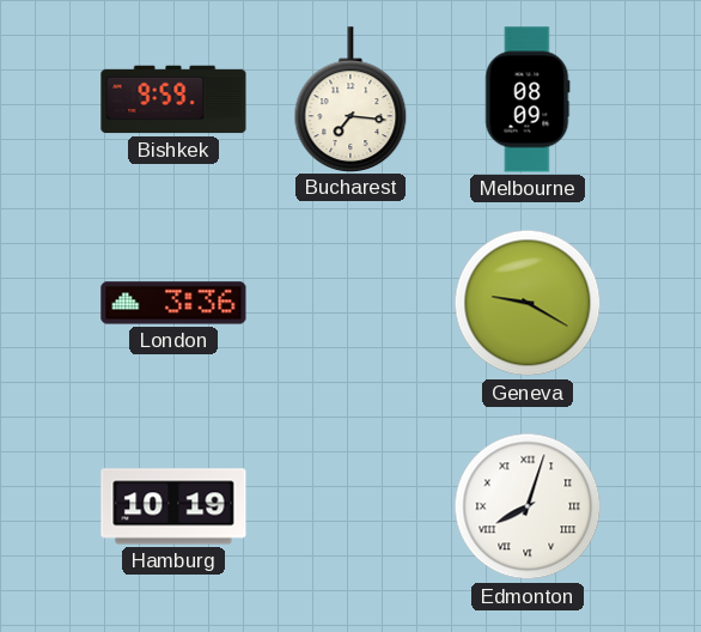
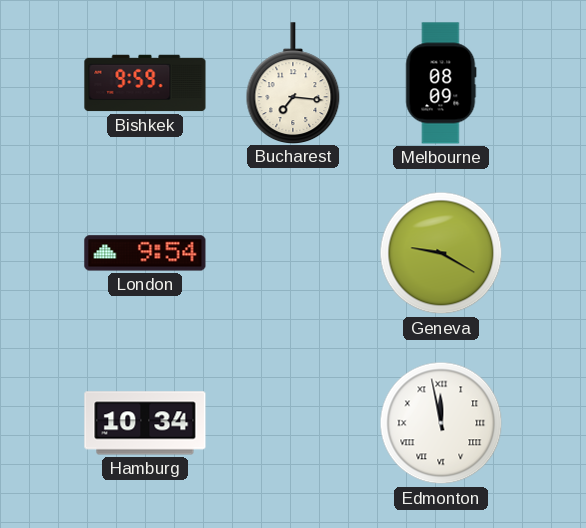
London: 3:36 -> 9:54 (145, 253)
Hamburg: 10:19 -> 10:34 (145, 423)
Edmonton: 8:03 -> 11:58 (441, 423)
